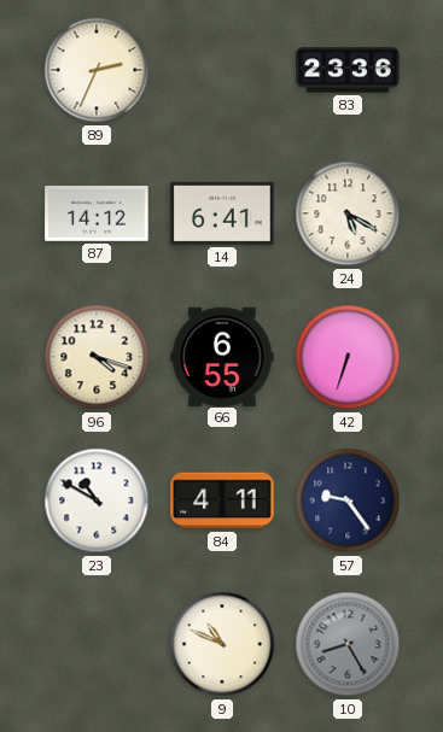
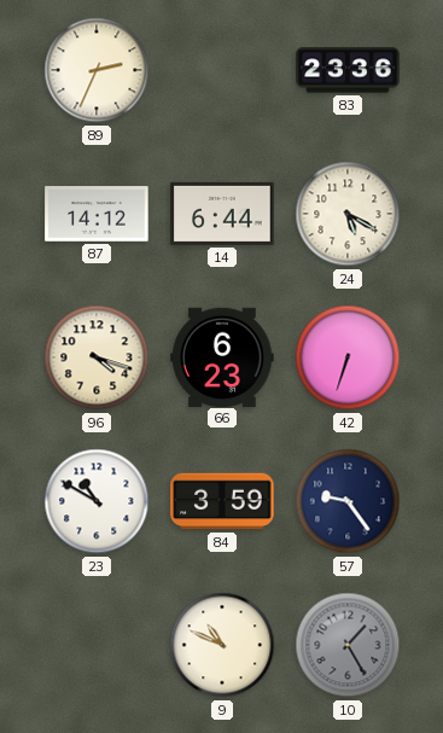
14: 6:41 -> 6:44 (222, 214)
66: 6:55 -> 6:23 (222, 356)
84: 4:11 -> 3:59 (222, 501)
10: 8:25 -> 1:25 (348, 645)
